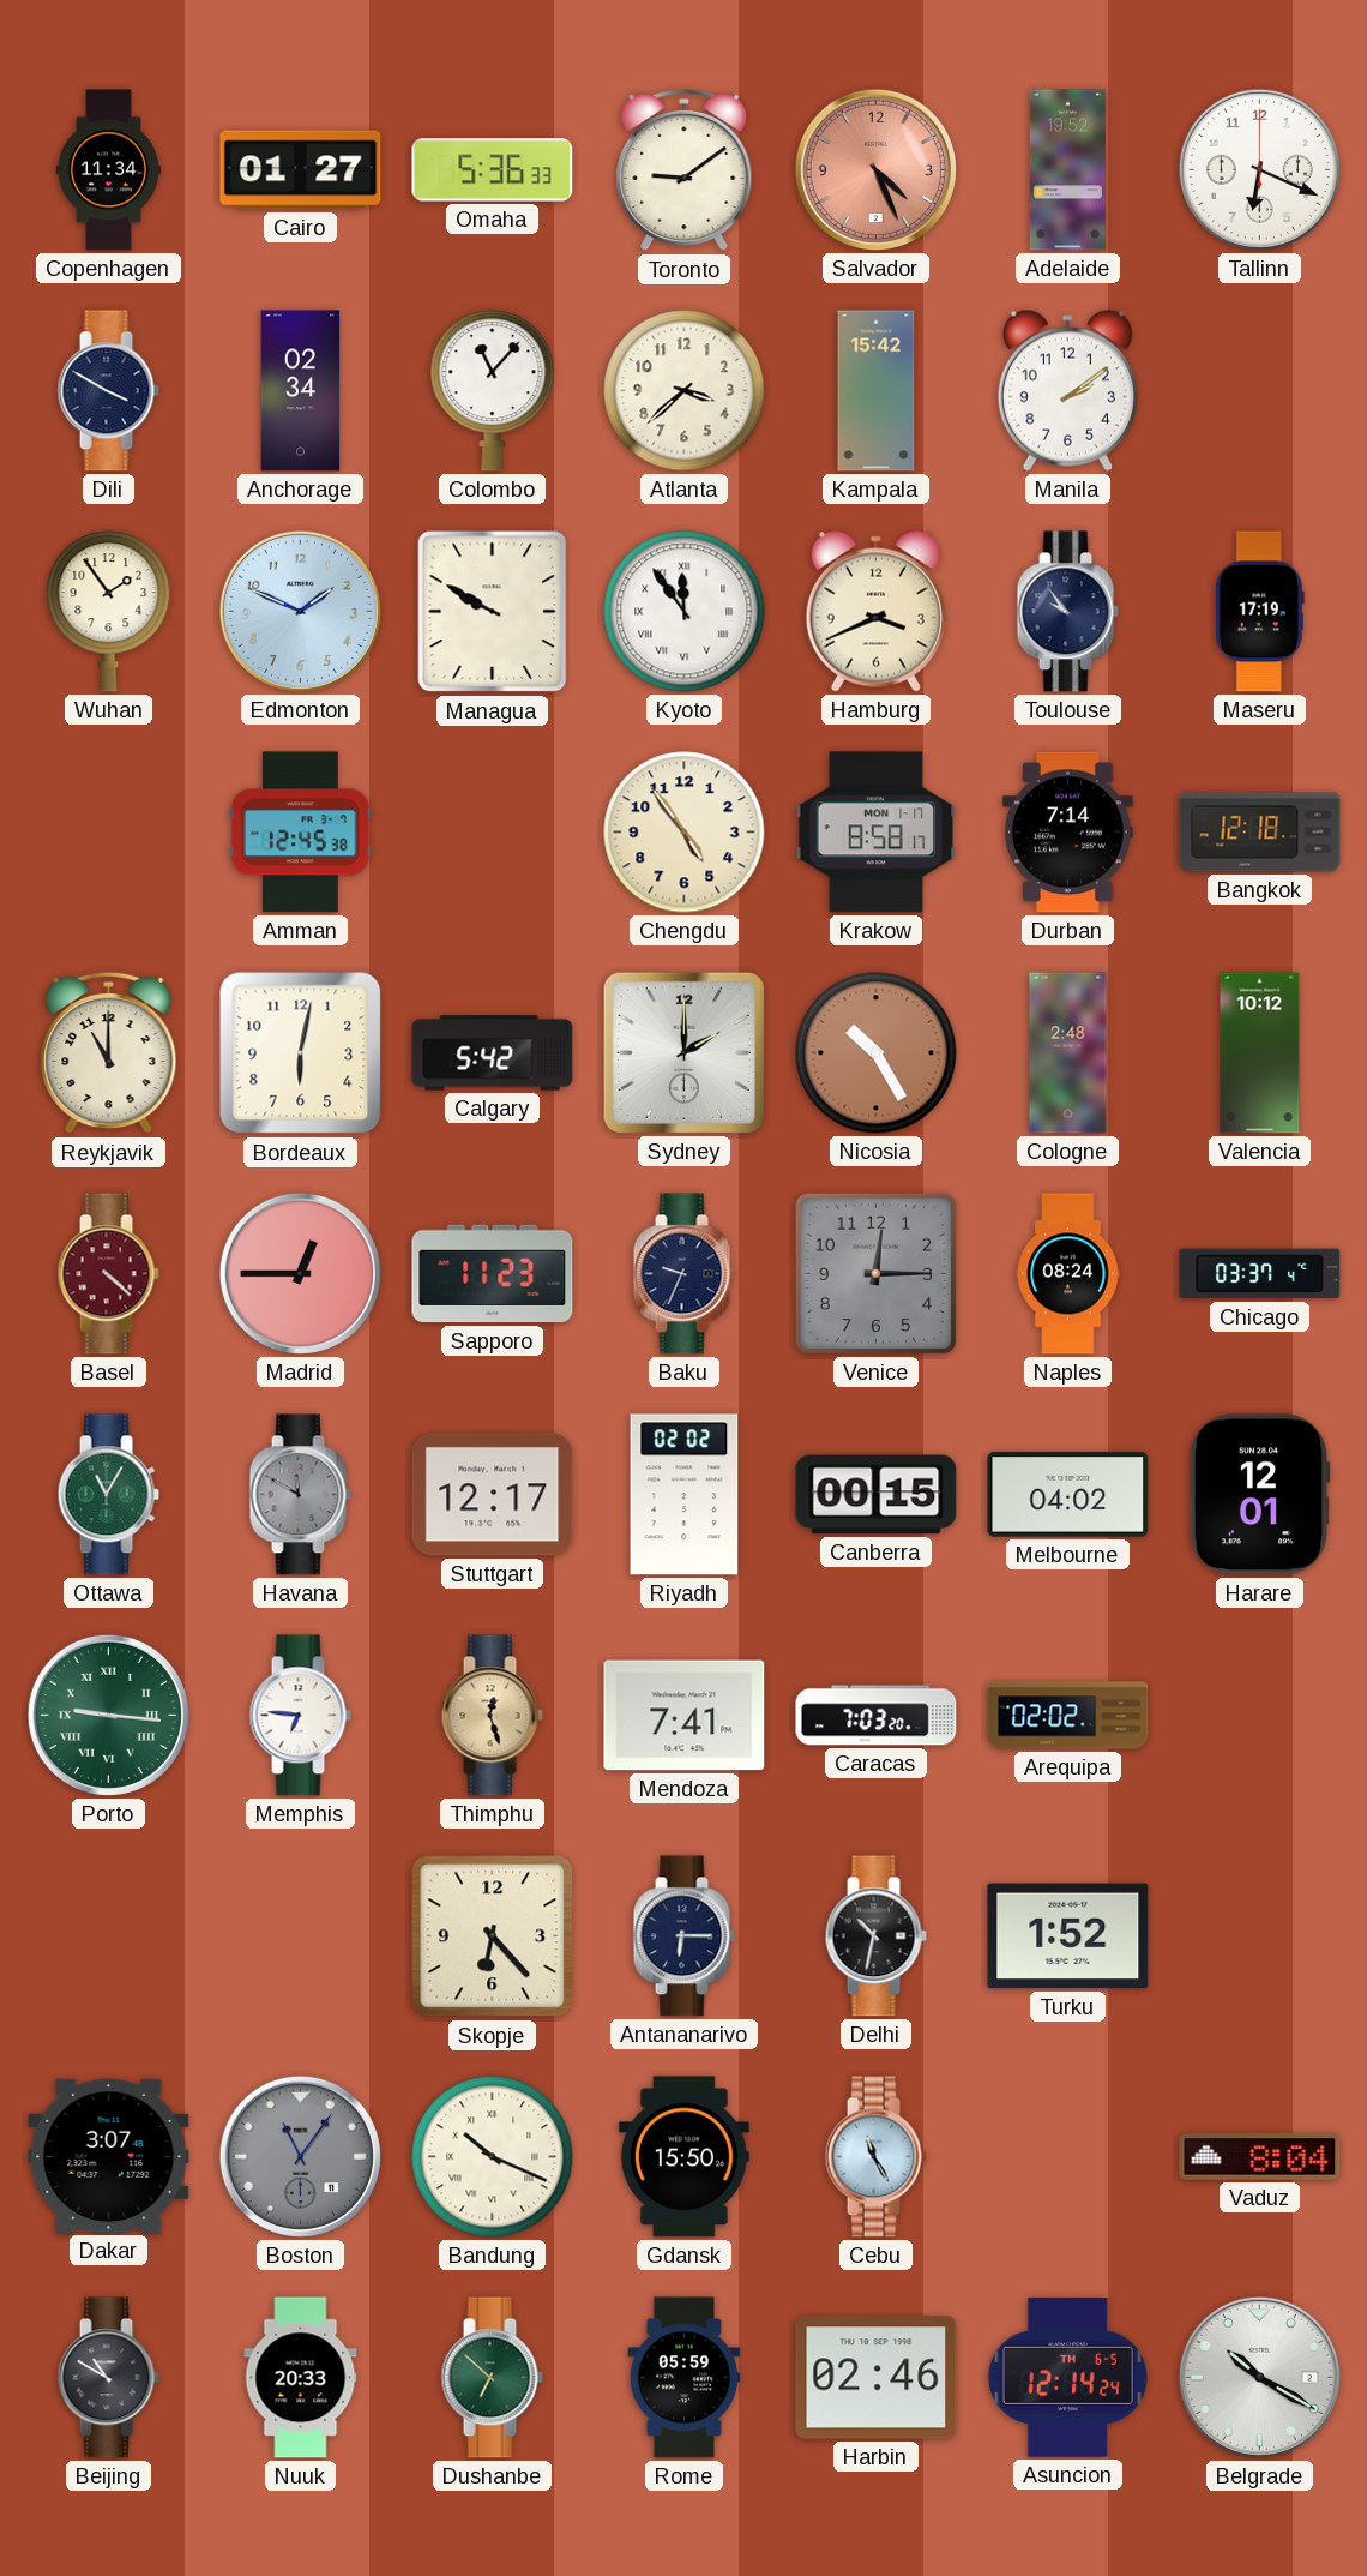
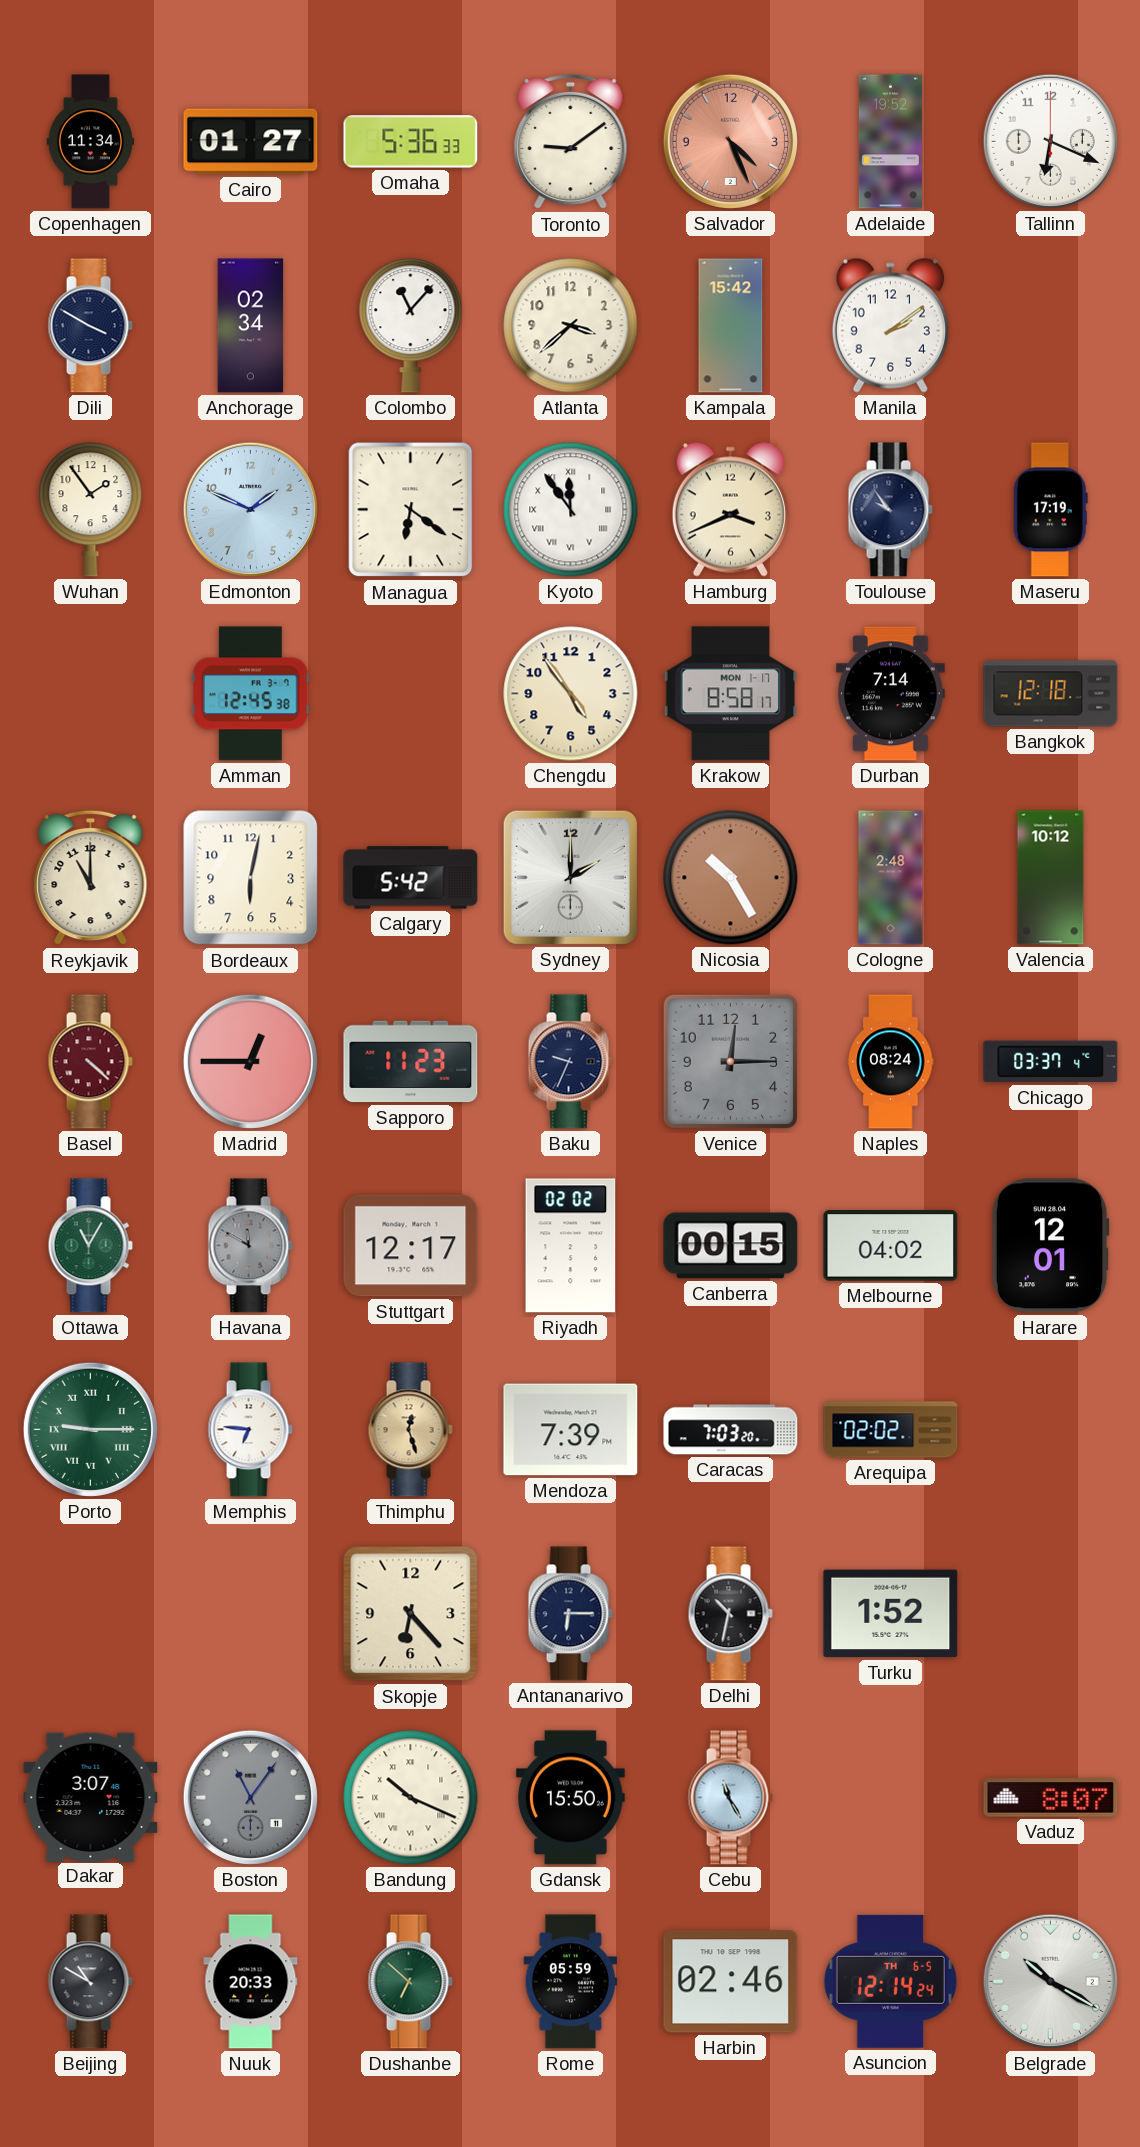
Managua: 9:50 -> 6:21 (411, 510)
Porto: 9:16 -> 9:15 (90, 1429)
Mendoza: 7:41 -> 7:39 (571, 1430)
Vaduz: 8:04 -> 8:07 (1051, 1798)
